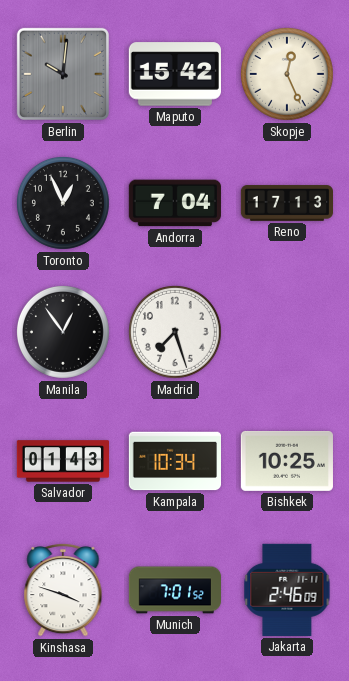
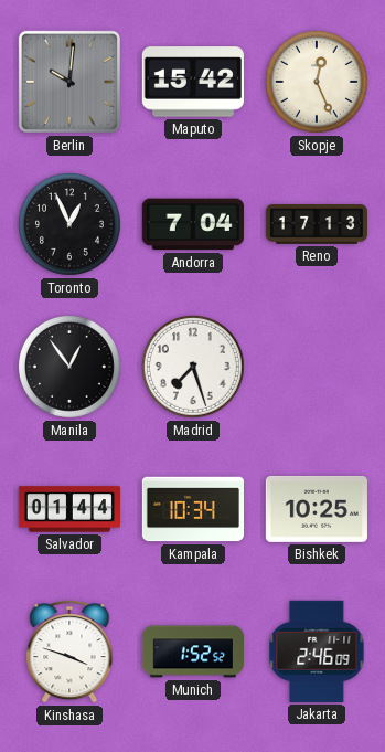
Salvador: 01:43 -> 01:44 (68, 509)
Munich: 7:01 -> 1:52 (192, 652)
